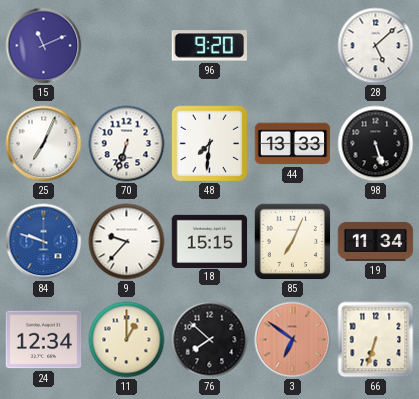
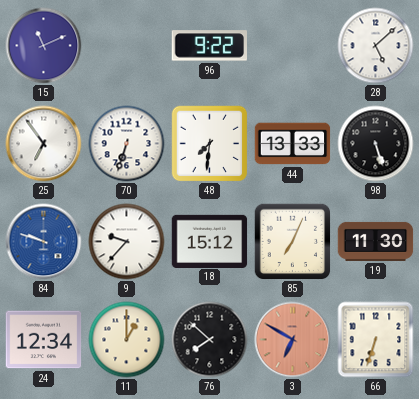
96: 9:20 -> 9:22 (210, 46)
25: 7:04 -> 6:54 (44, 144)
18: 15:15 -> 15:12 (210, 241)
19: 11:34 -> 11:30 (376, 241)
3: 6:51 -> 6:50 (293, 340)
